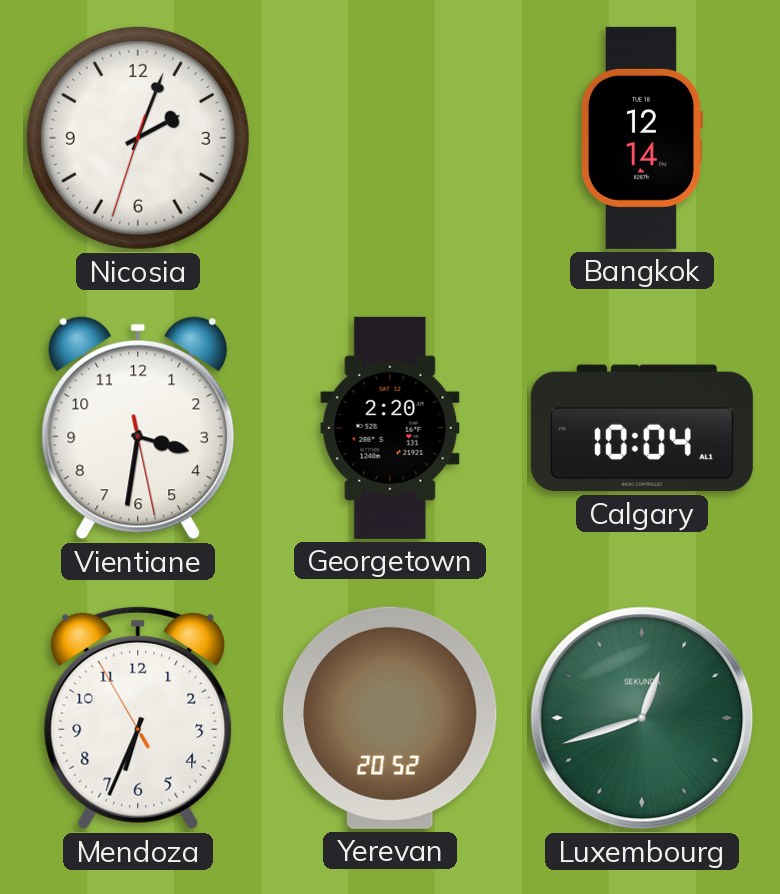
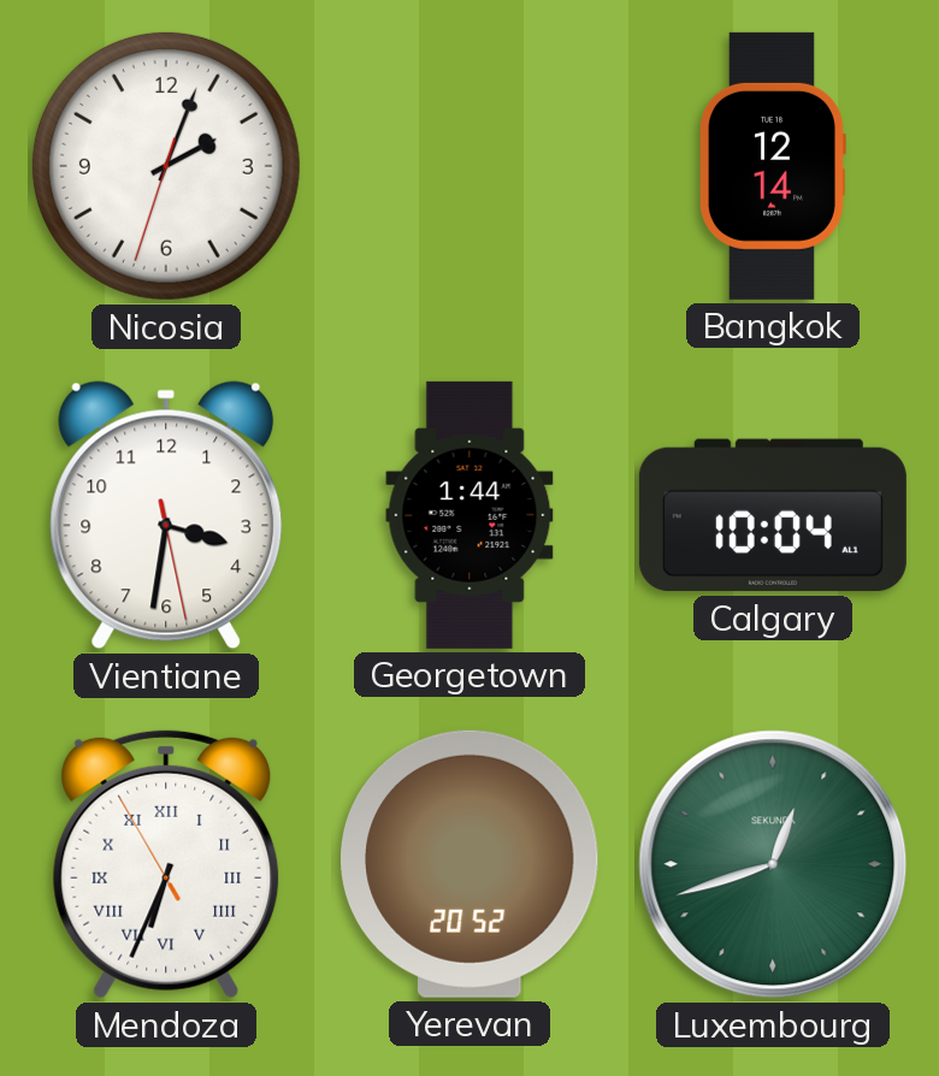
Georgetown: 2:20 -> 1:44 (469, 515)
Mendoza numerals: Arabic -> Roman (166, 864)
